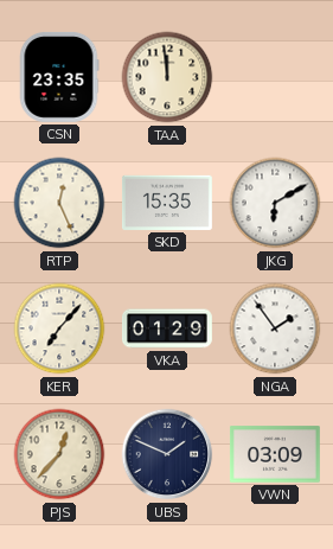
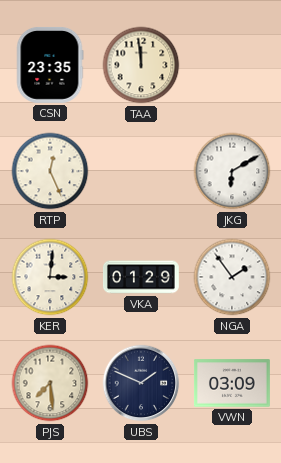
SKD: 15:35 -> none (167, 203)
KER: 7:07 -> 3:01 (50, 277)
PJS: 12:37 -> 7:29 (50, 383)
